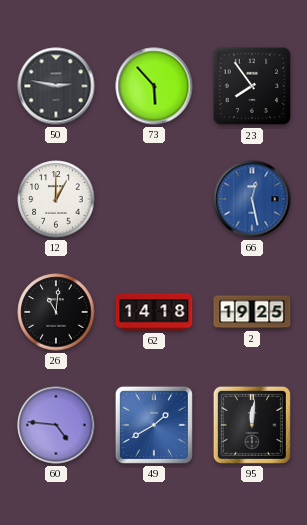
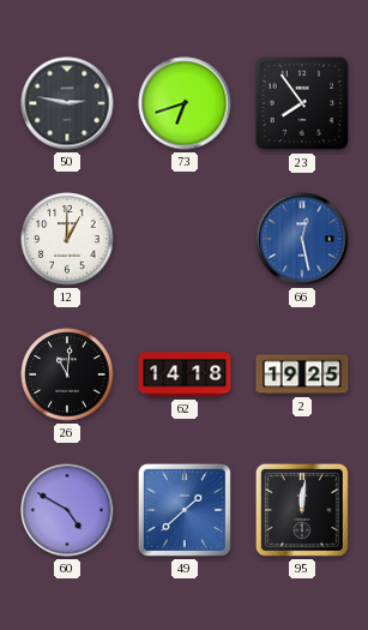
73: 5:53 -> 6:42 (185, 103)
60: 4:46 -> 4:50 (67, 510)
49: 1:40 -> 1:38 (185, 510)
